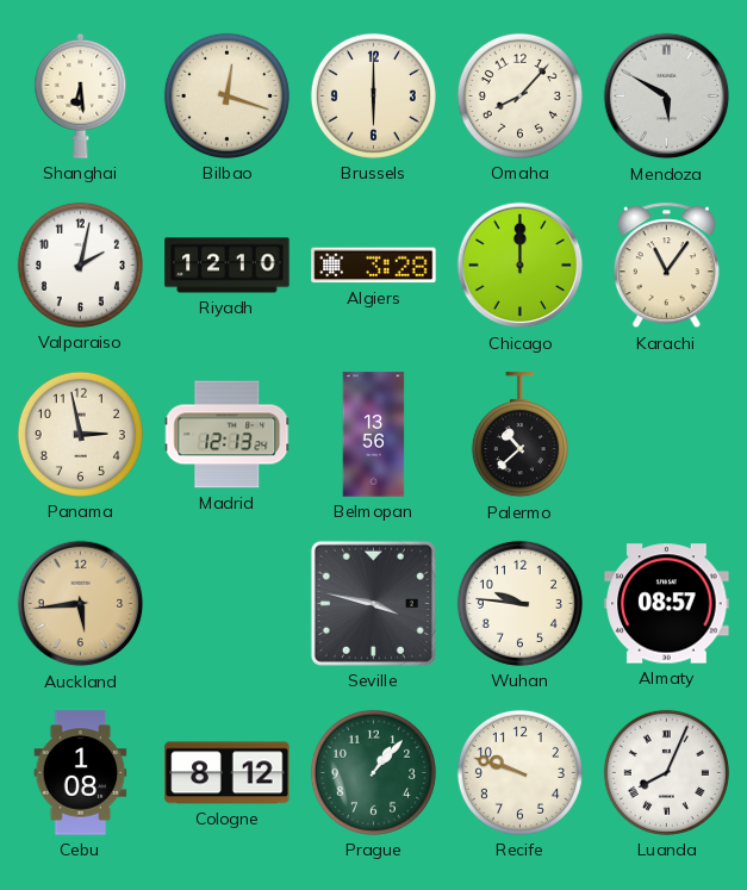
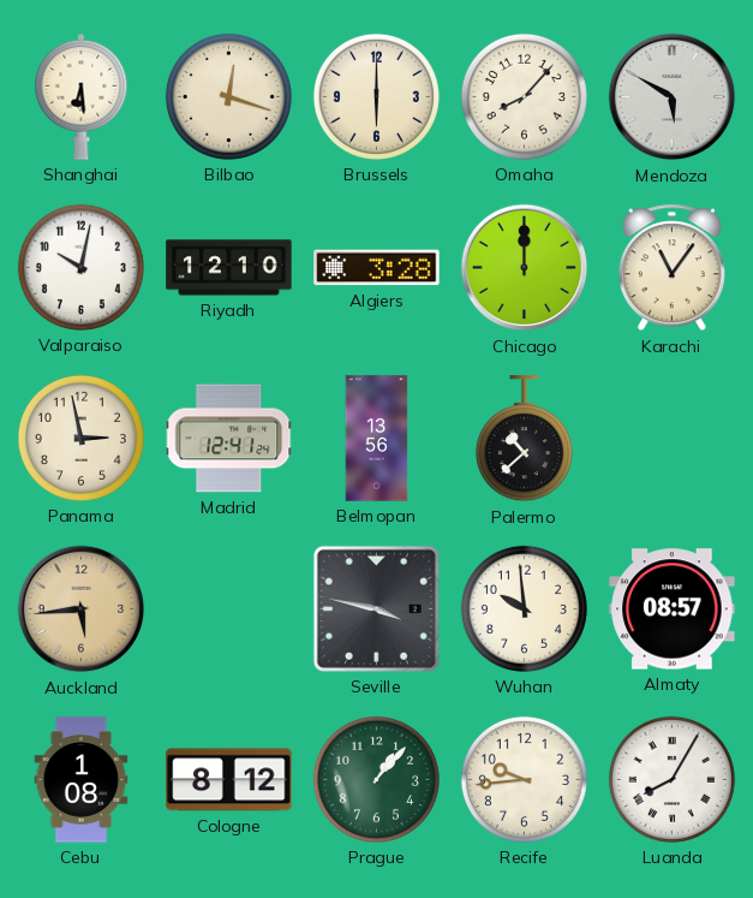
Valparaiso: 2:02 -> 10:02 (80, 267)
Madrid: 12:13 -> 12:41 (229, 439)
Wuhan: 9:46 -> 9:59 (524, 608)
Recife: 9:48 -> 9:44 (524, 779)
Luanda: 8:04 -> 8:05 (671, 779)
